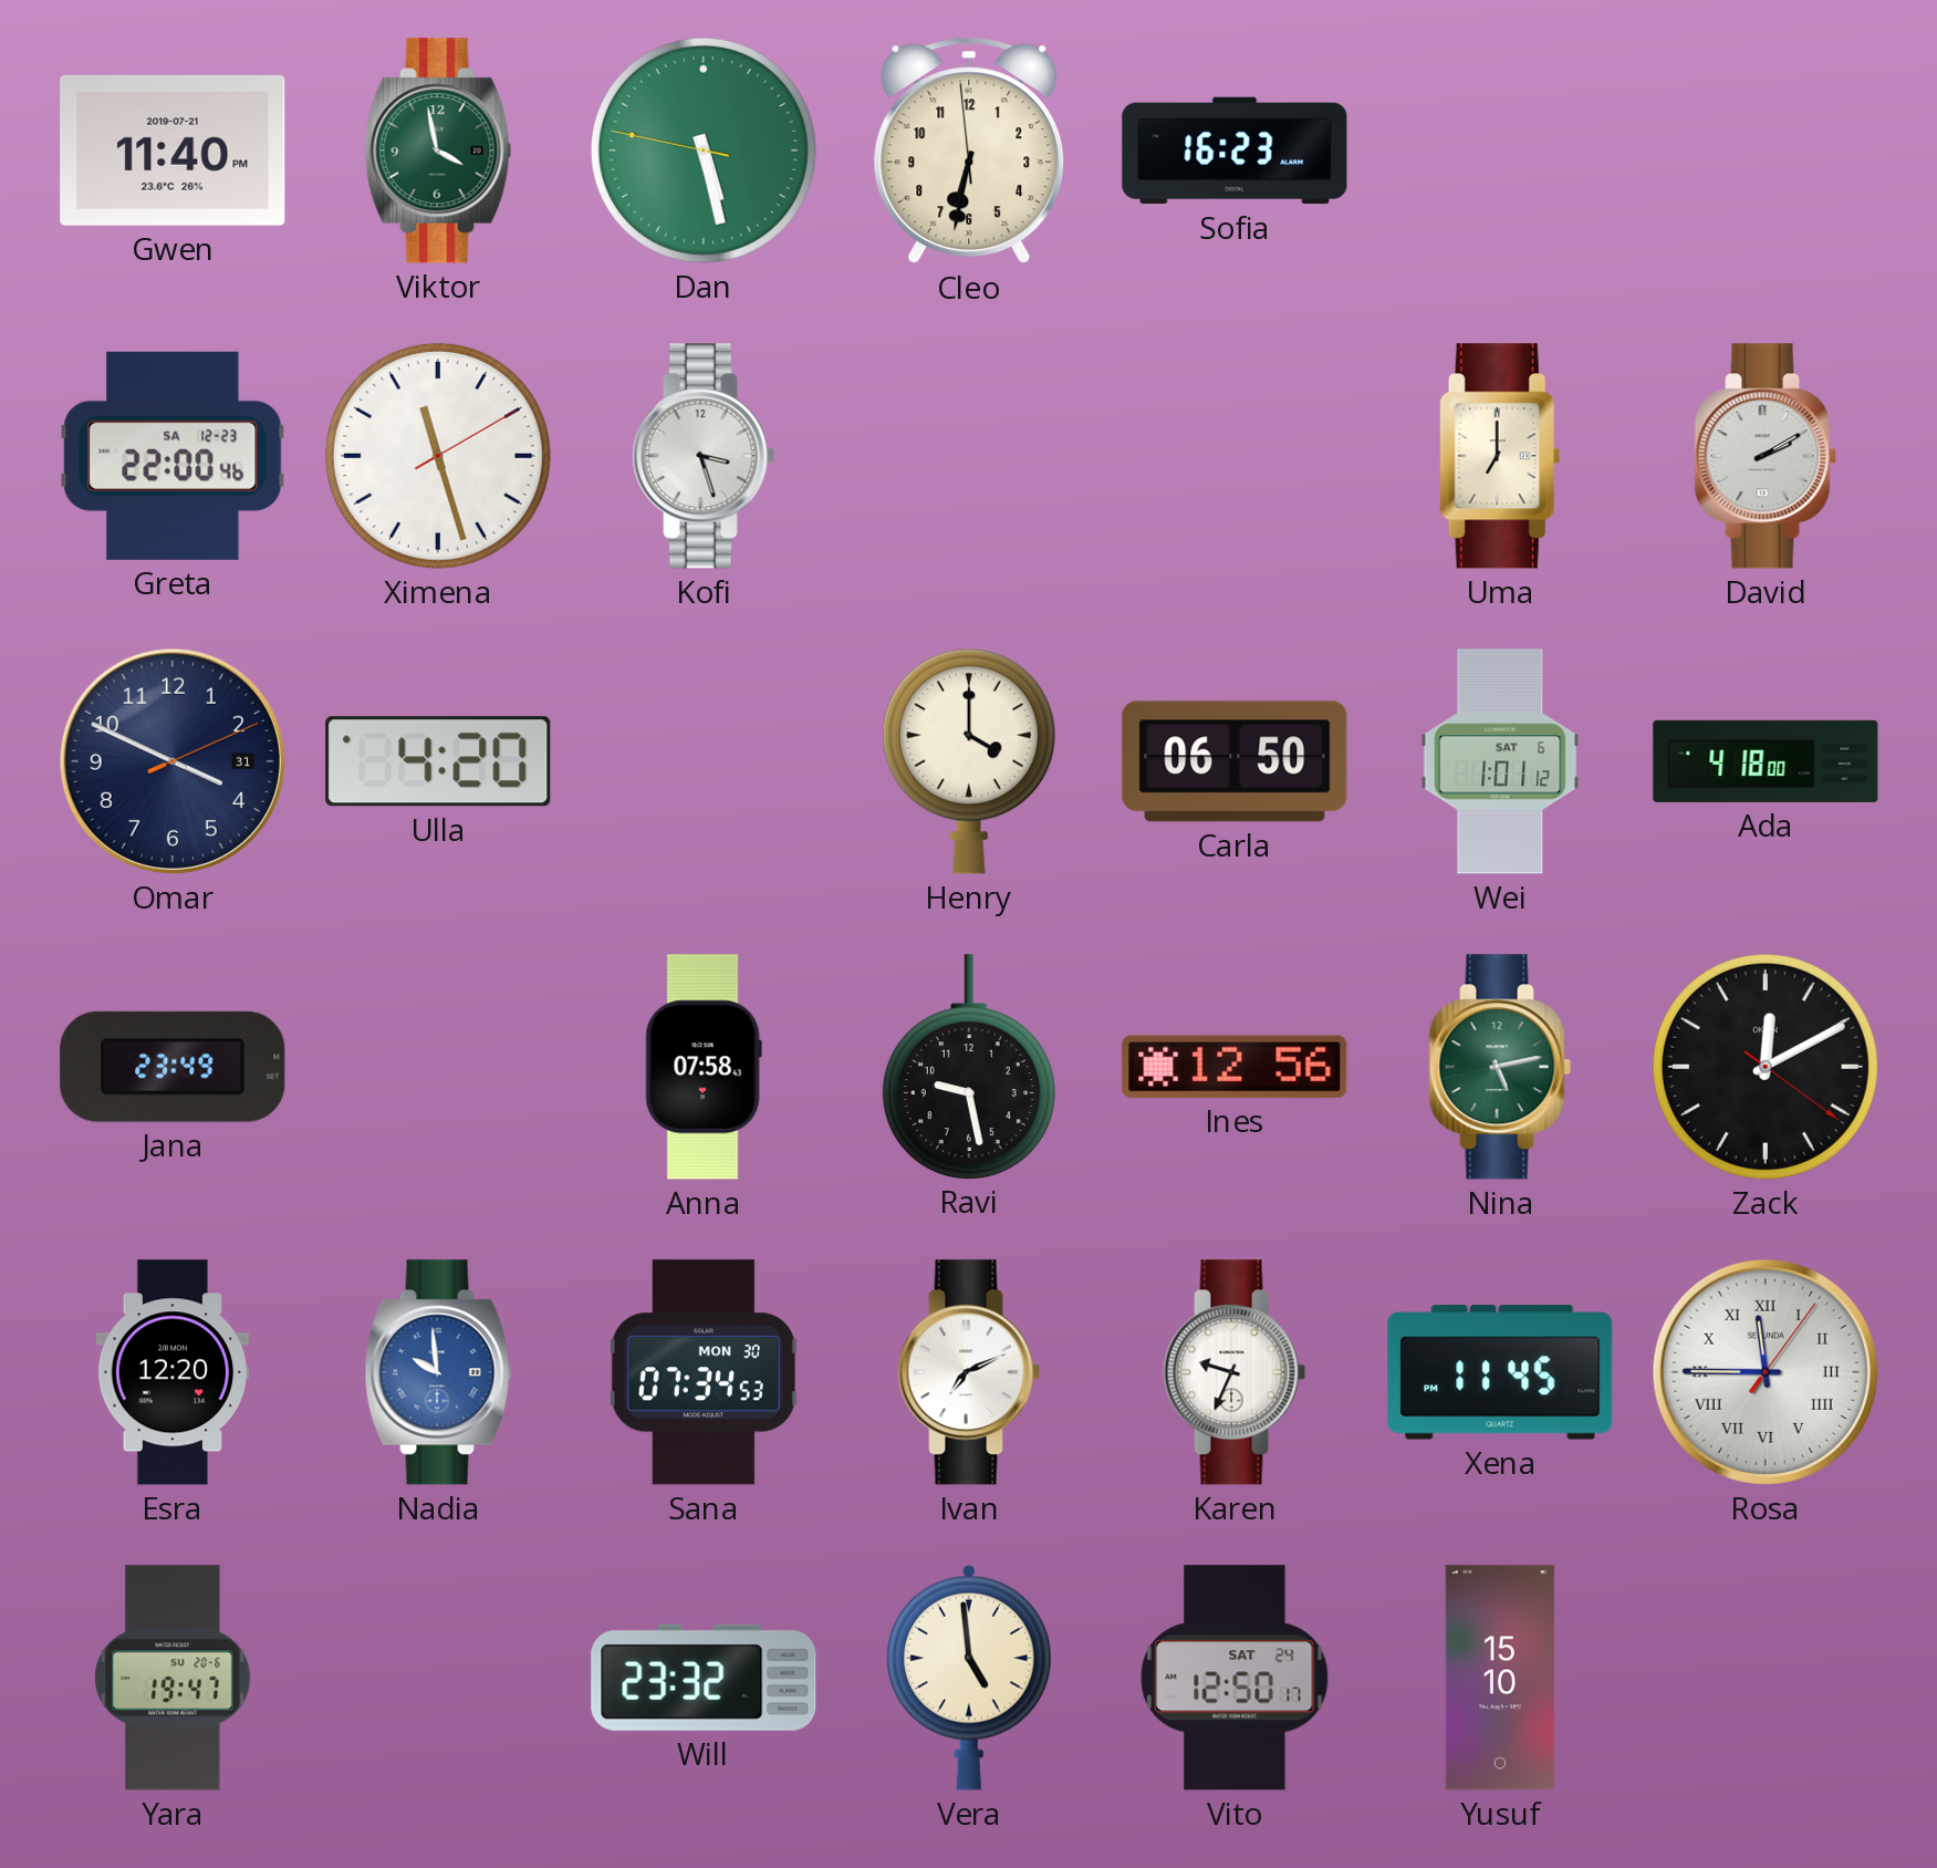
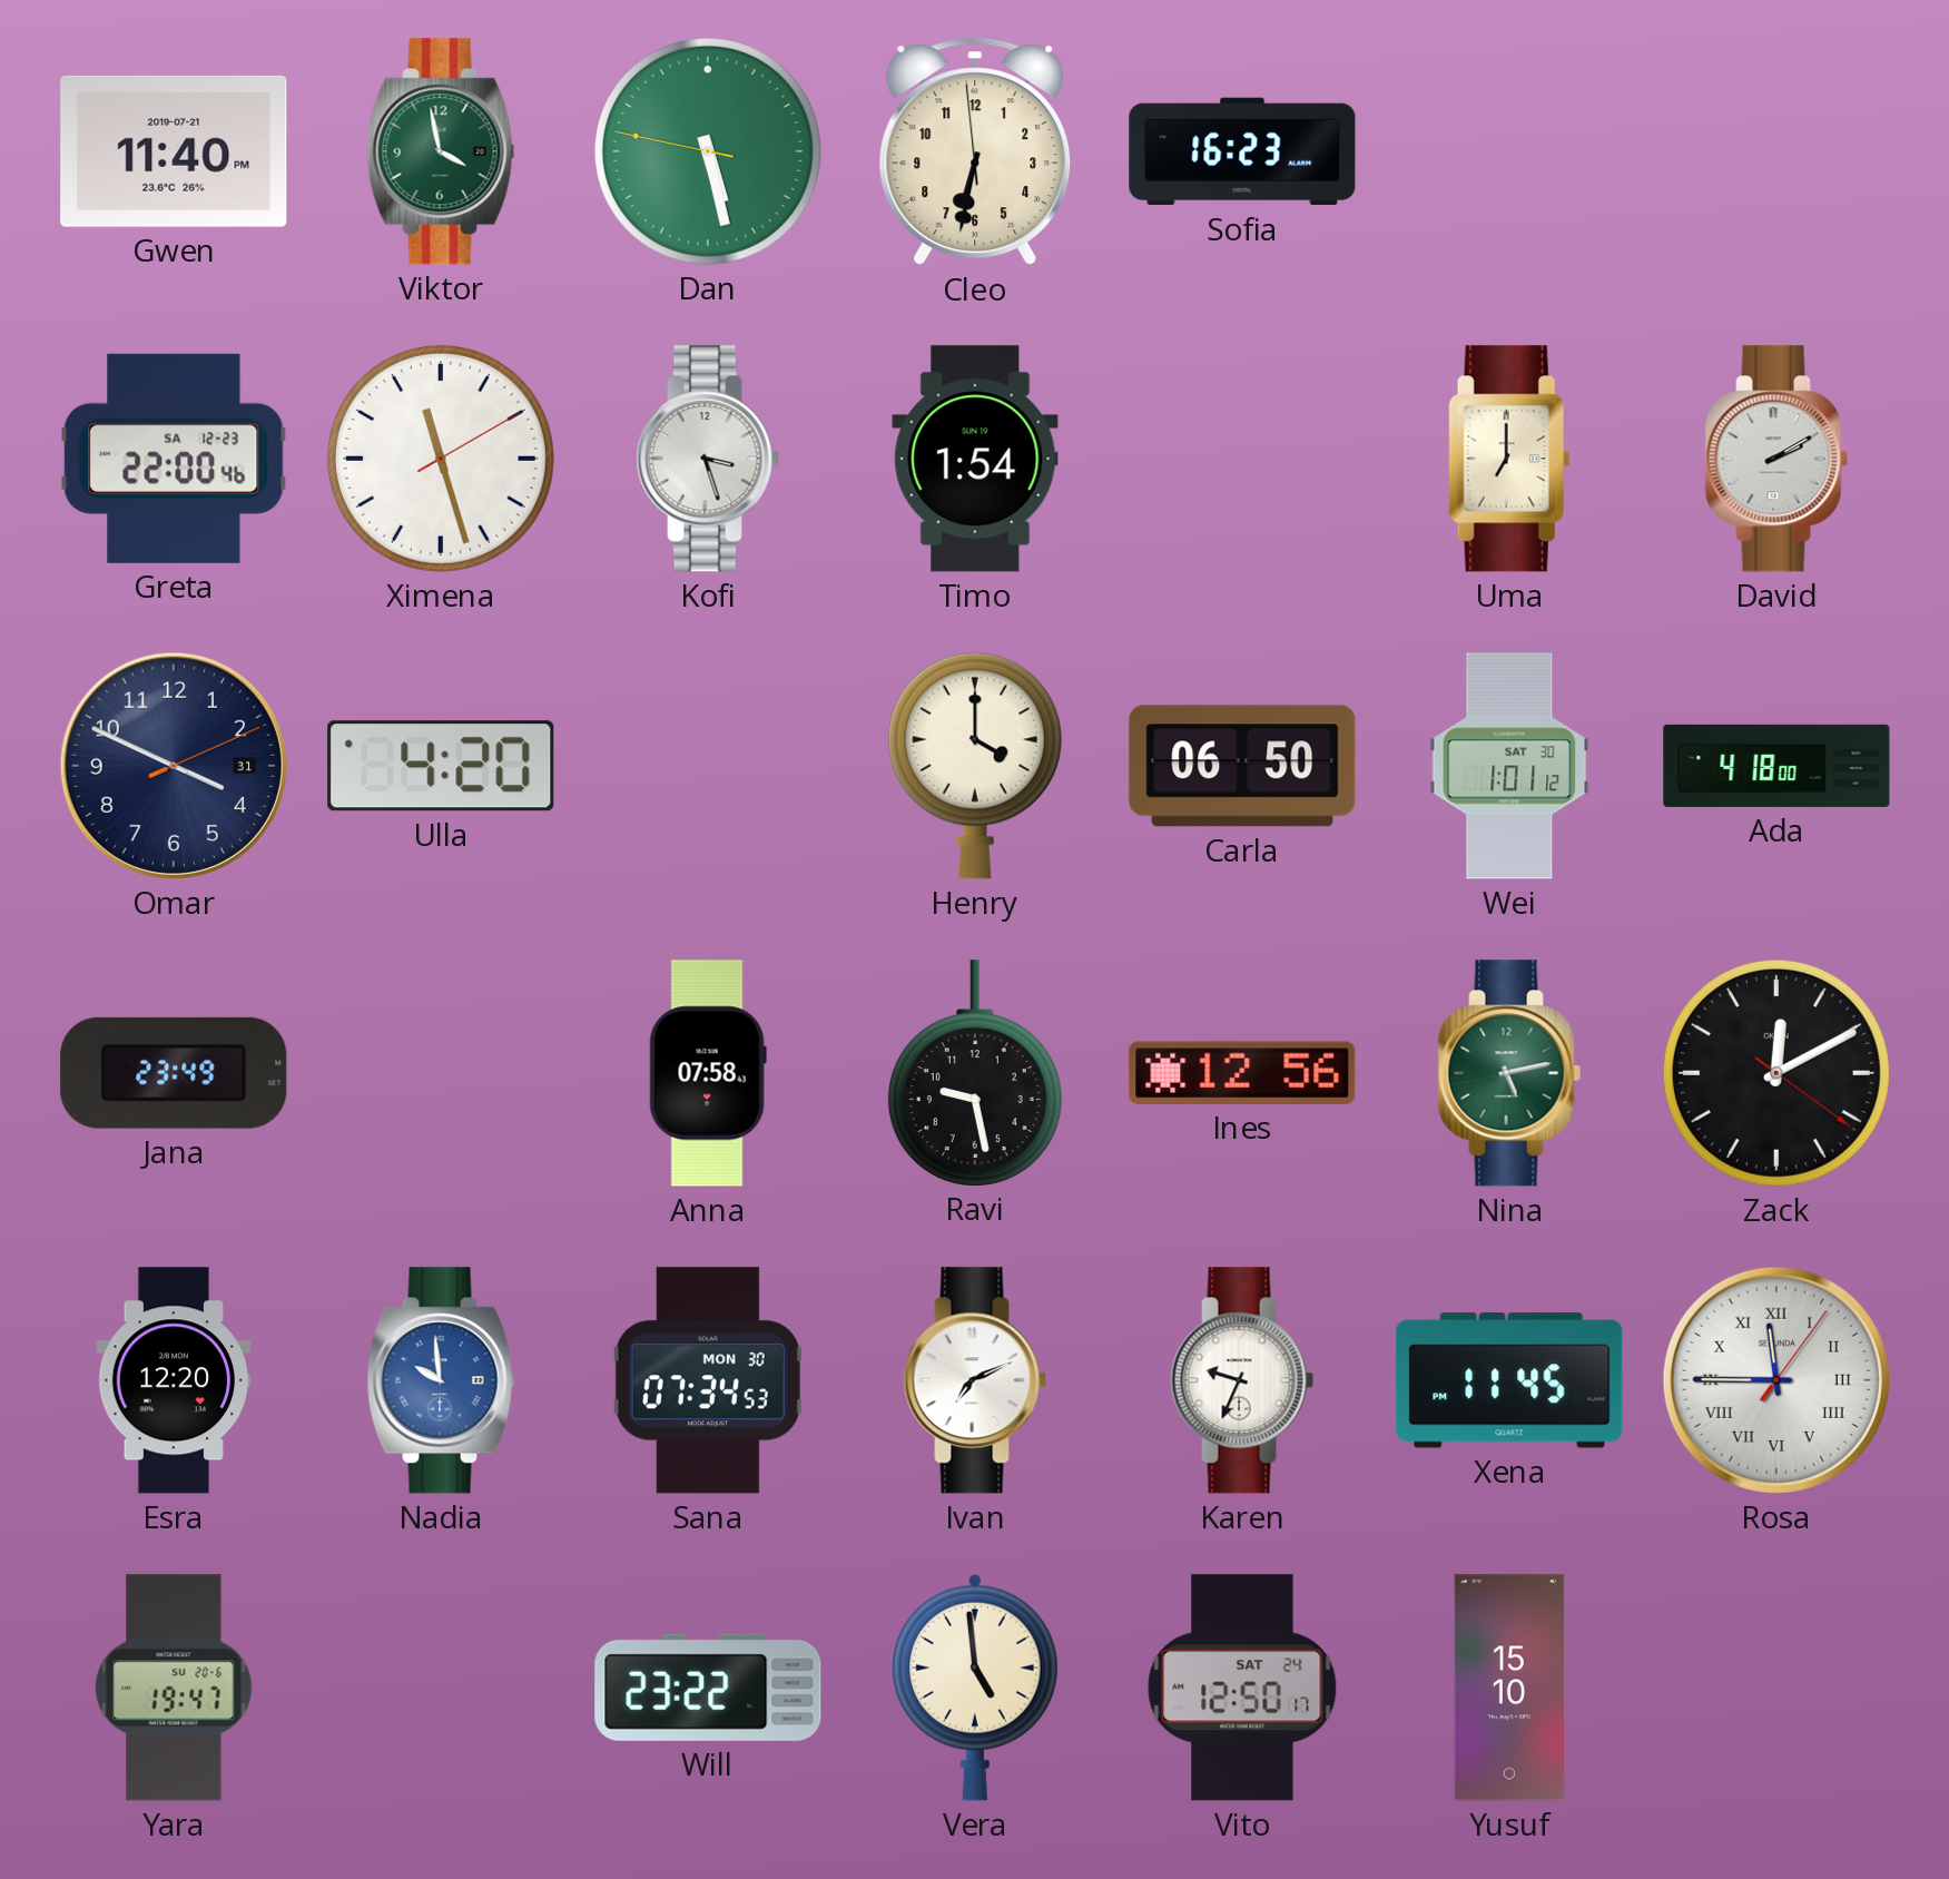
Timo: none -> 1:54 (975, 459)
Wei date: SAT 6 -> SAT 30 (1509, 766)
Will: 23:32 -> 23:22 (708, 1688)
